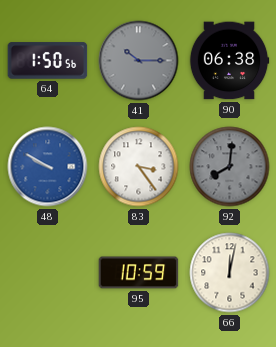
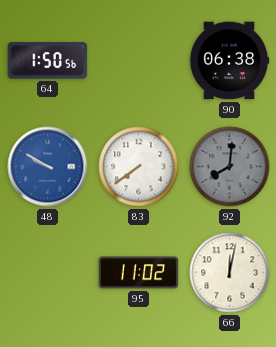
41: 10:15 -> none (139, 61)
83: 3:24 -> 7:39 (139, 167)
95: 10:59 -> 11:02 (139, 273)
